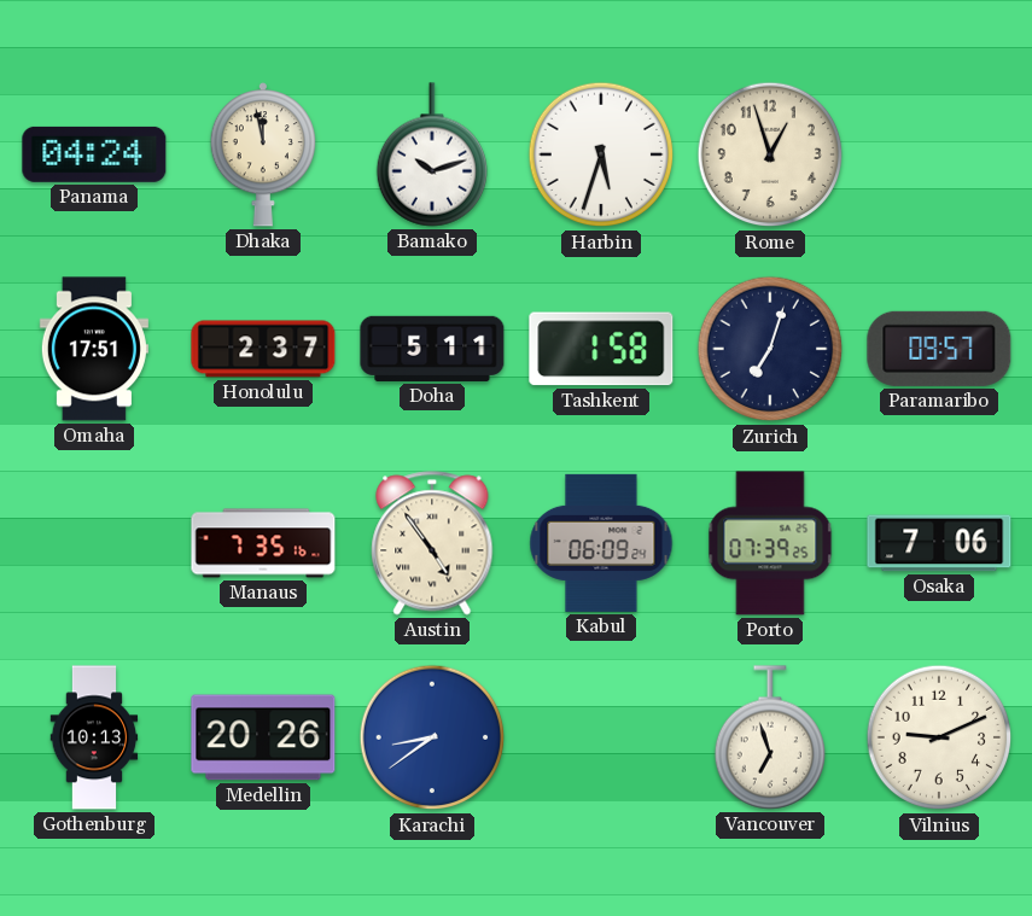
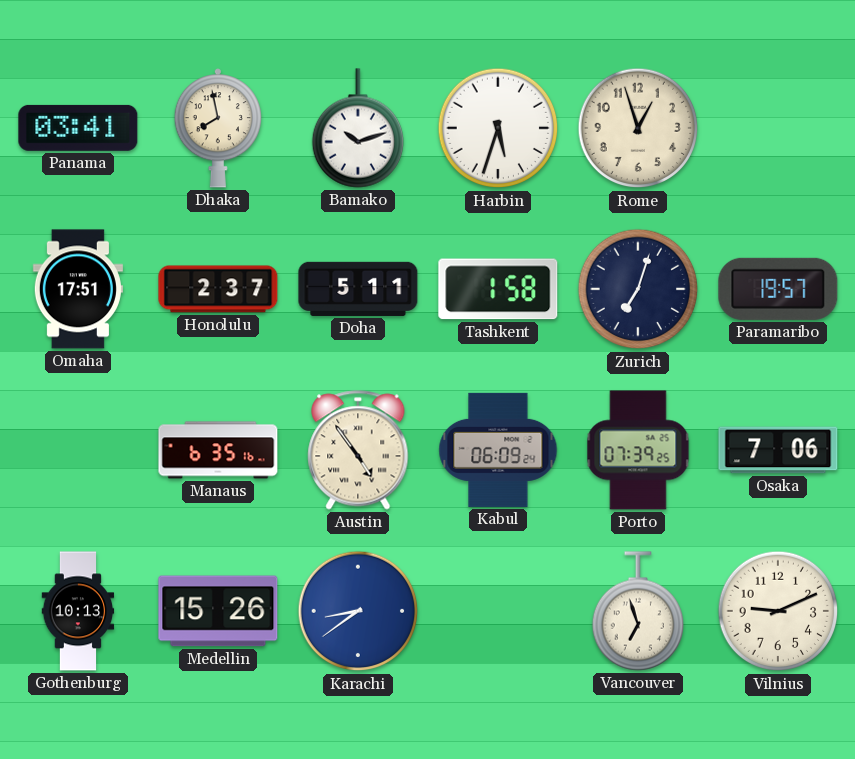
Panama: 04:24 -> 03:41 (78, 128)
Dhaka: 11:58 -> 7:58 (217, 129)
Paramaribo: 09:57 -> 19:57 (778, 289)
Manaus: 7:35 -> 6:35 (218, 450)
Medellin: 20:26 -> 15:26 (218, 611)
